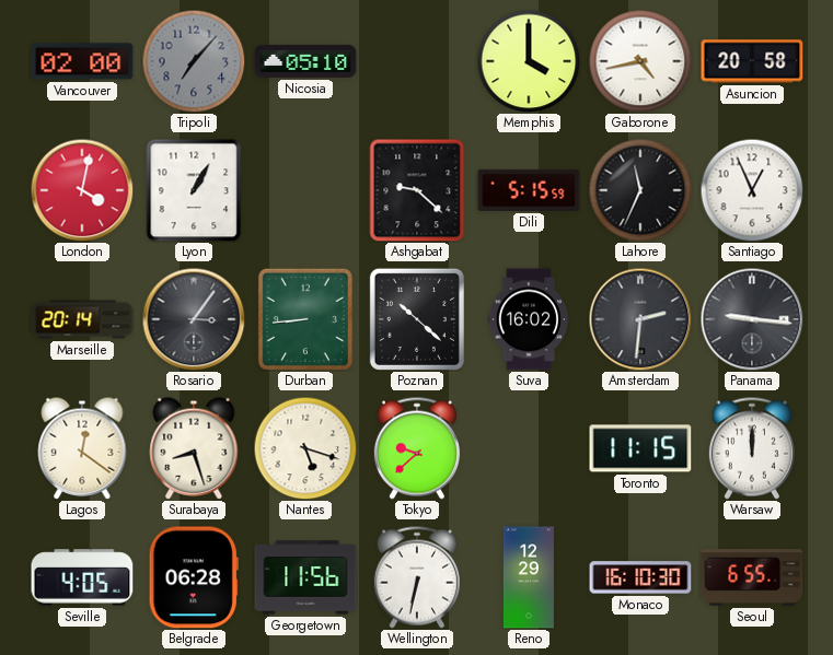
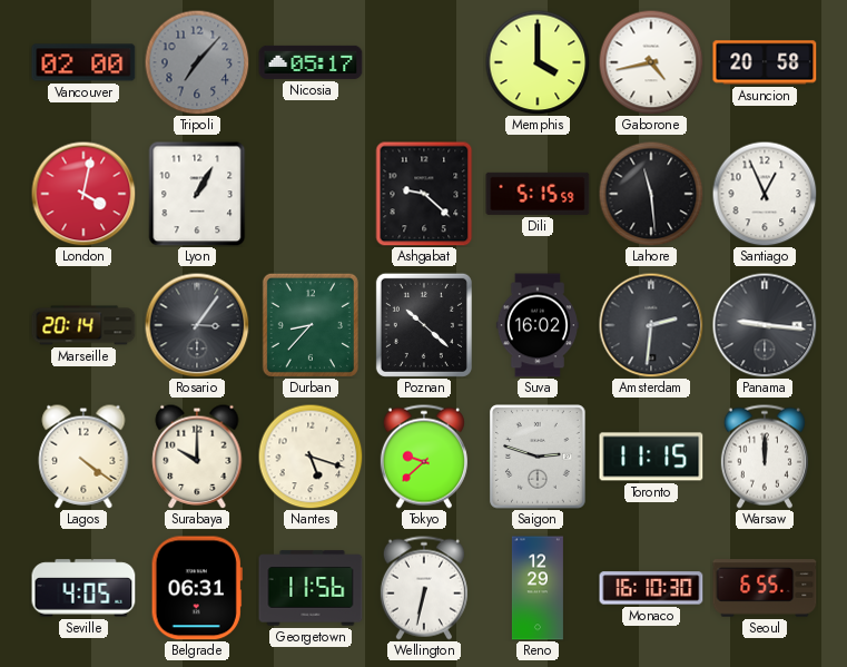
Nicosia: 05:10 -> 05:17 (311, 62)
Lahore: 11:34 -> 11:29 (651, 194)
Durban: 8:44 -> 8:37 (311, 325)
Lagos: 12:21 -> 4:21 (83, 457)
Surabaya: 8:27 -> 10:00 (197, 457)
Saigon: none -> 2:48 (538, 457)
Belgrade: 06:28 -> 06:31 (197, 588)
